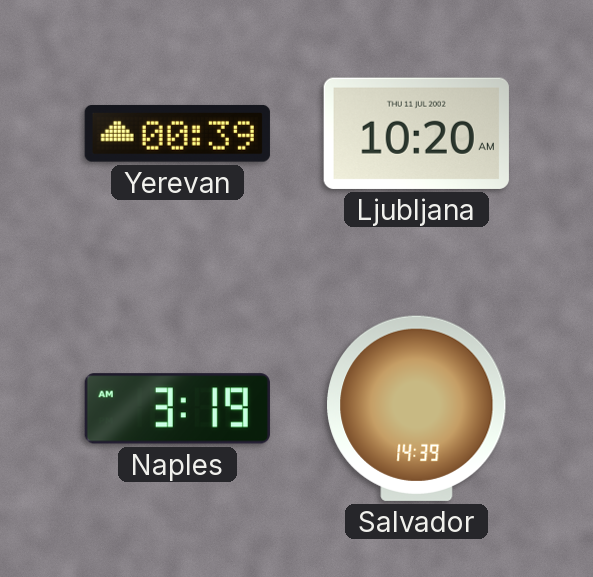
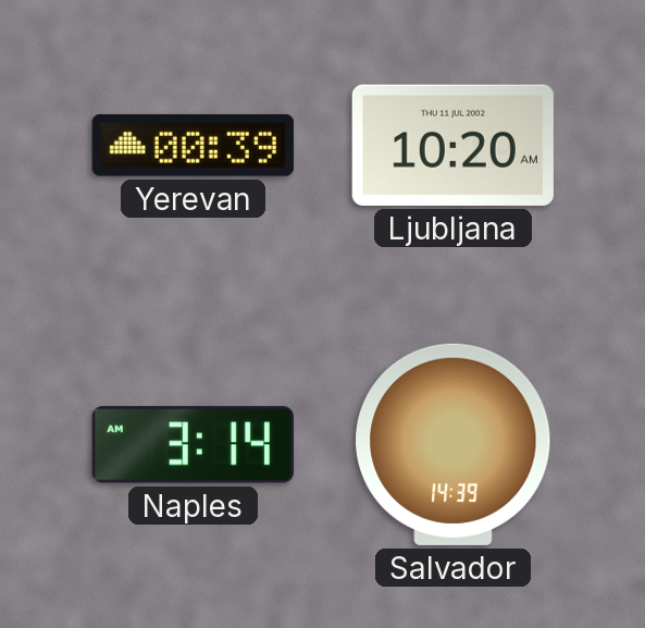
Naples: 3:19 -> 3:14 (193, 445)
